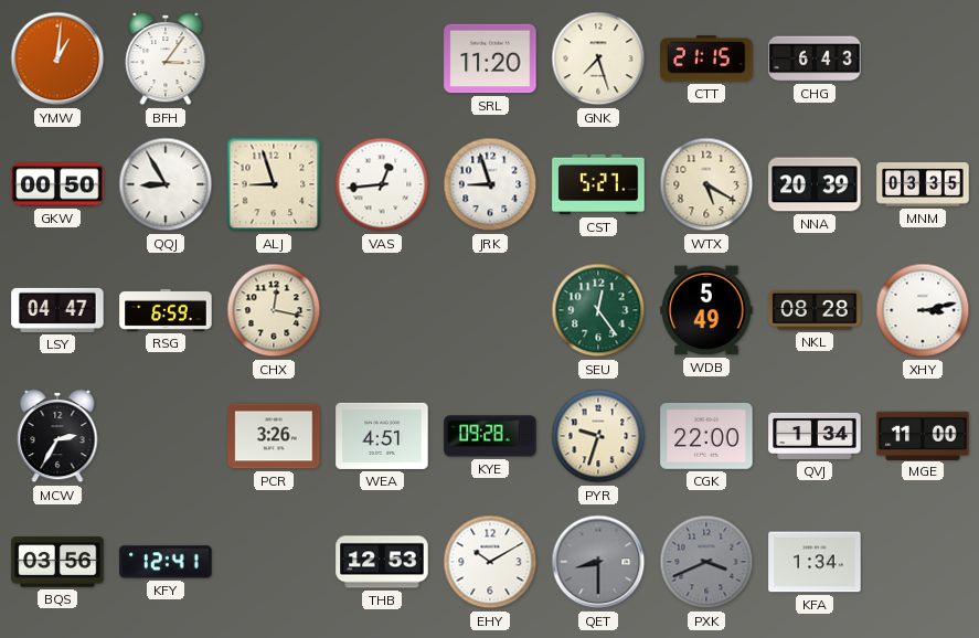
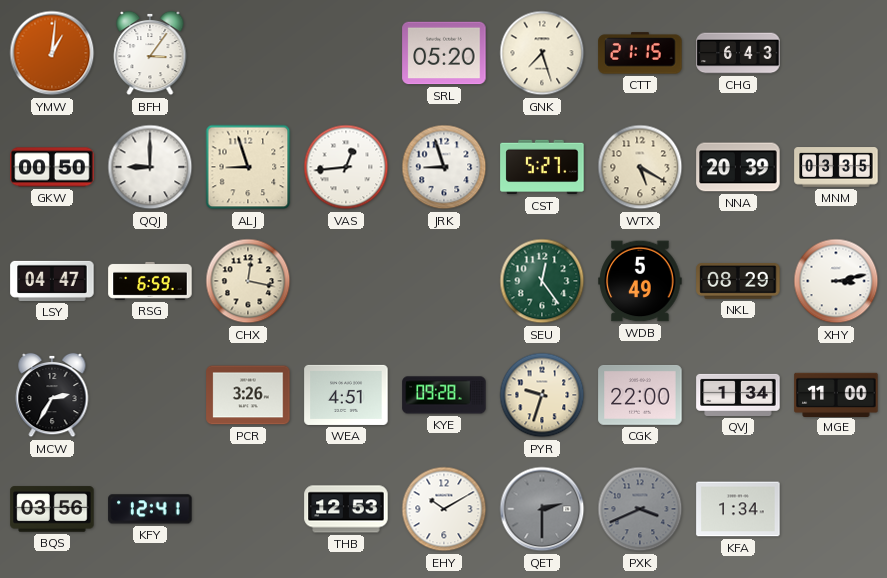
SRL: 11:20 -> 05:20 (444, 53)
QQJ: 8:55 -> 9:00 (150, 167)
NKL: 08:28 -> 08:29 (738, 282)
QET: 8:30 -> 2:30 (542, 509)
